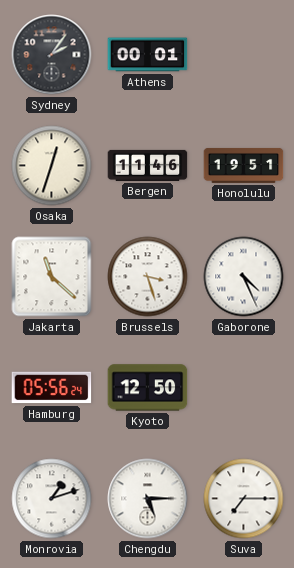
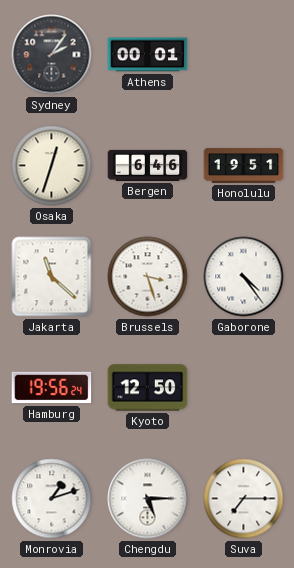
Bergen: 11:46 -> 6:46 (148, 165)
Gaborone: 4:26 -> 4:24 (244, 277)
Hamburg: 05:56 -> 19:56 (52, 388)
